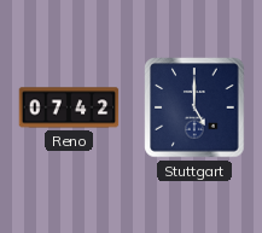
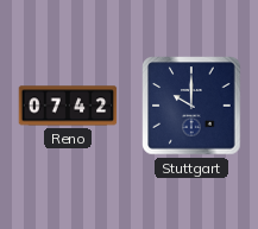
Stuttgart: 5:00 -> 10:00 (191, 106)
